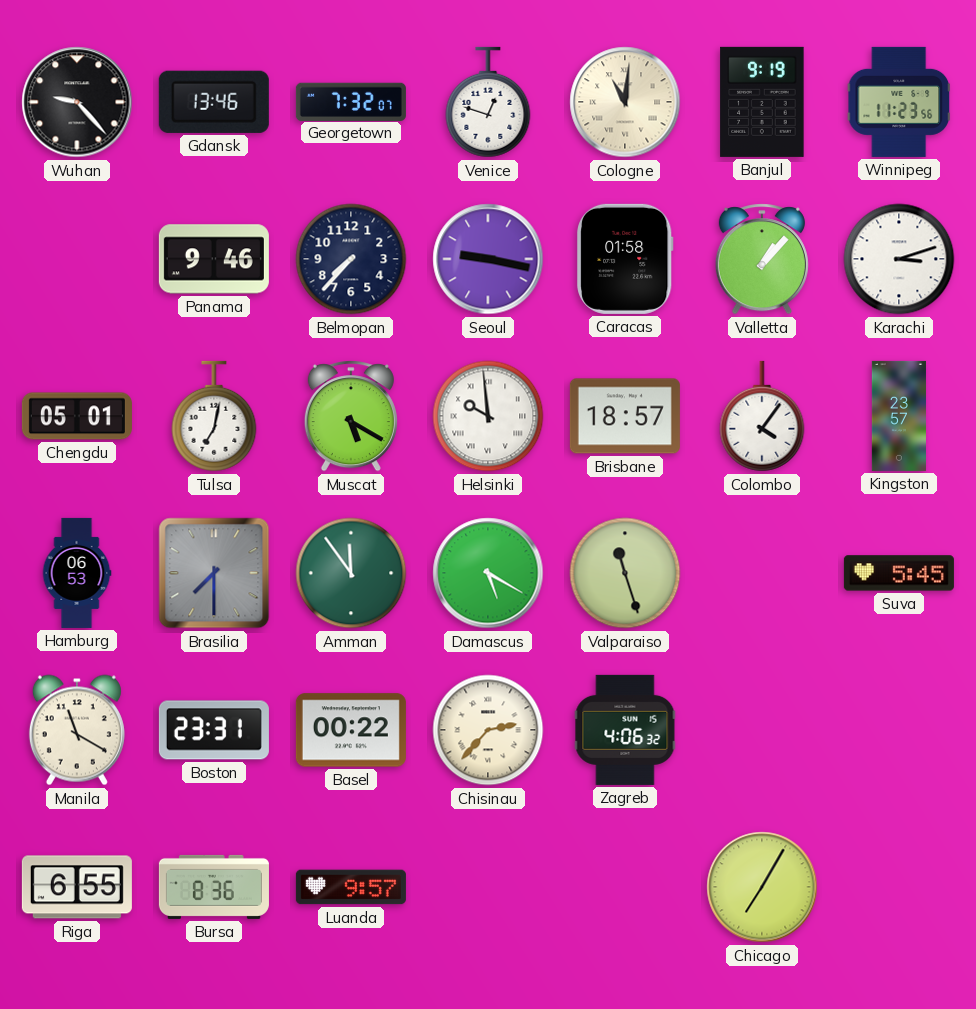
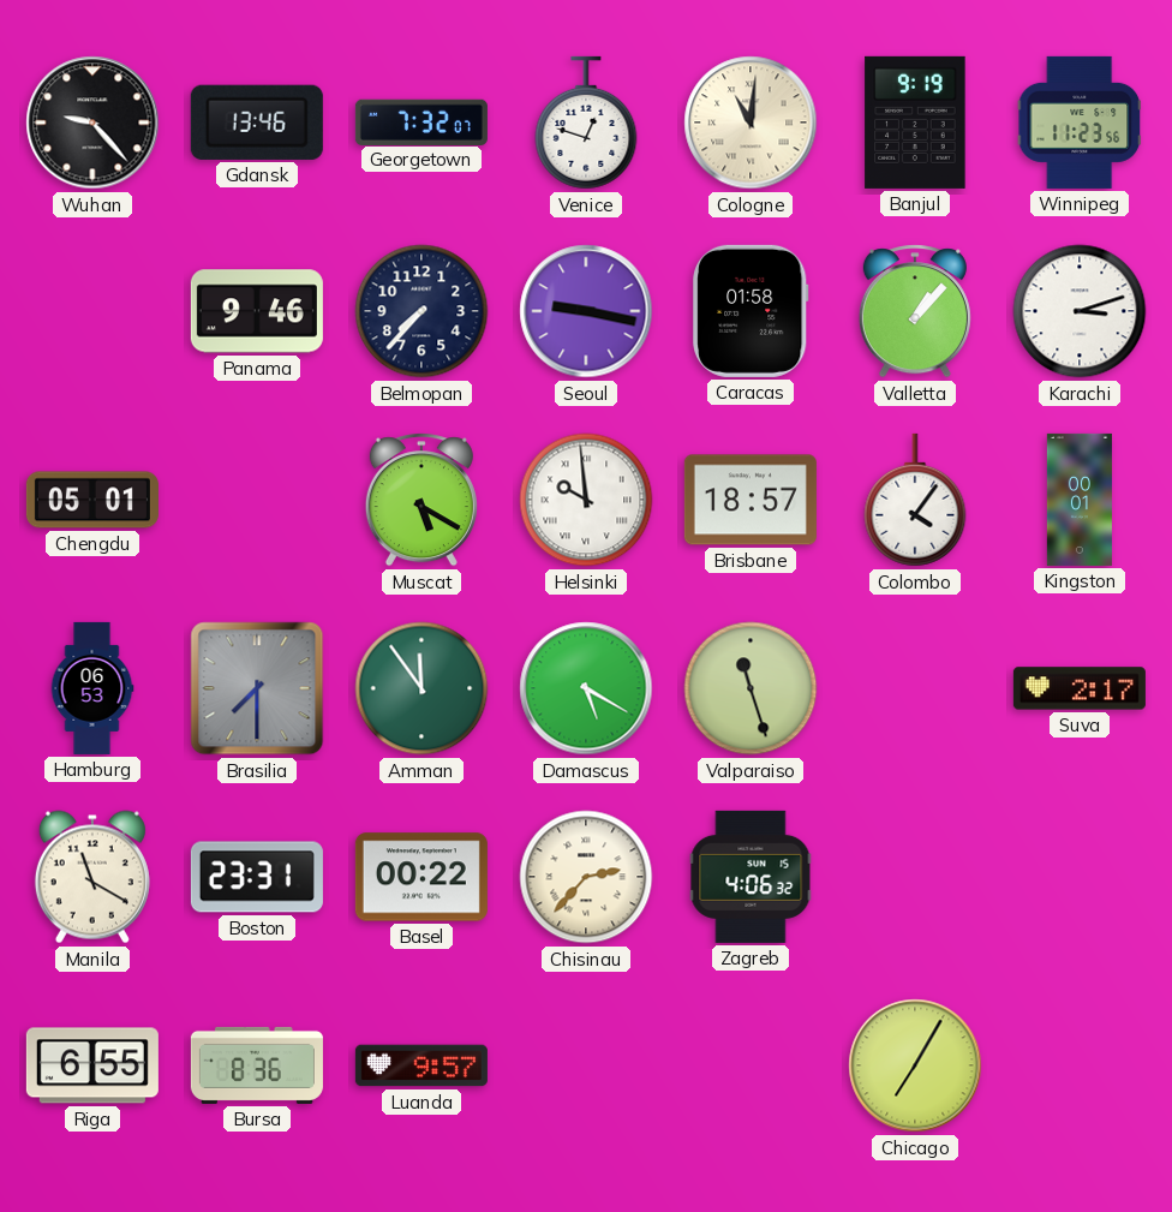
Tulsa: 7:02 -> none (214, 416)
Kingston: 23:57 -> 00:01 (1080, 500)
Suva: 5:45 -> 2:17 (1080, 688)
